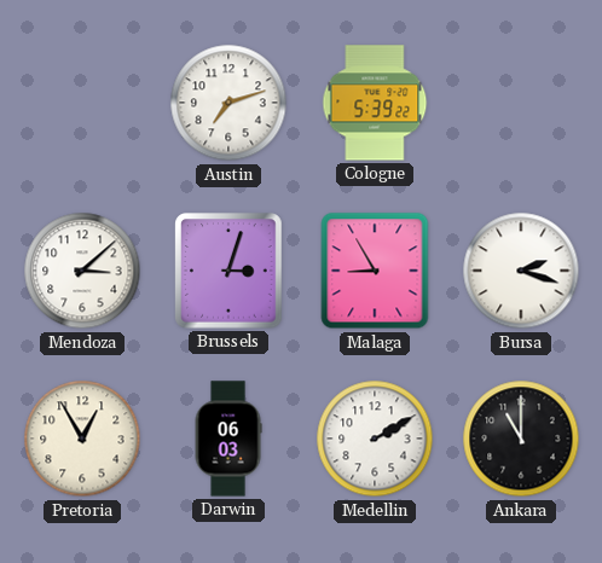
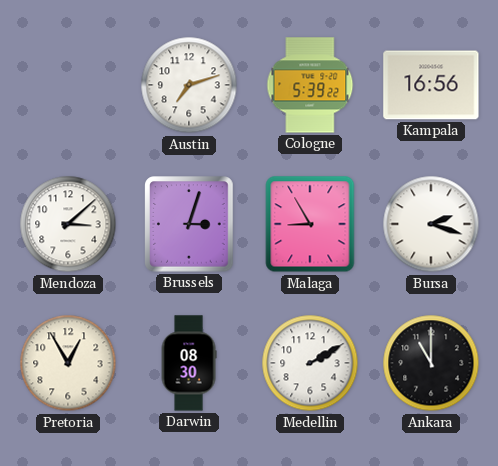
Kampala: none -> 16:56 (431, 85)
Darwin: 06:03 -> 08:30 (189, 363)
